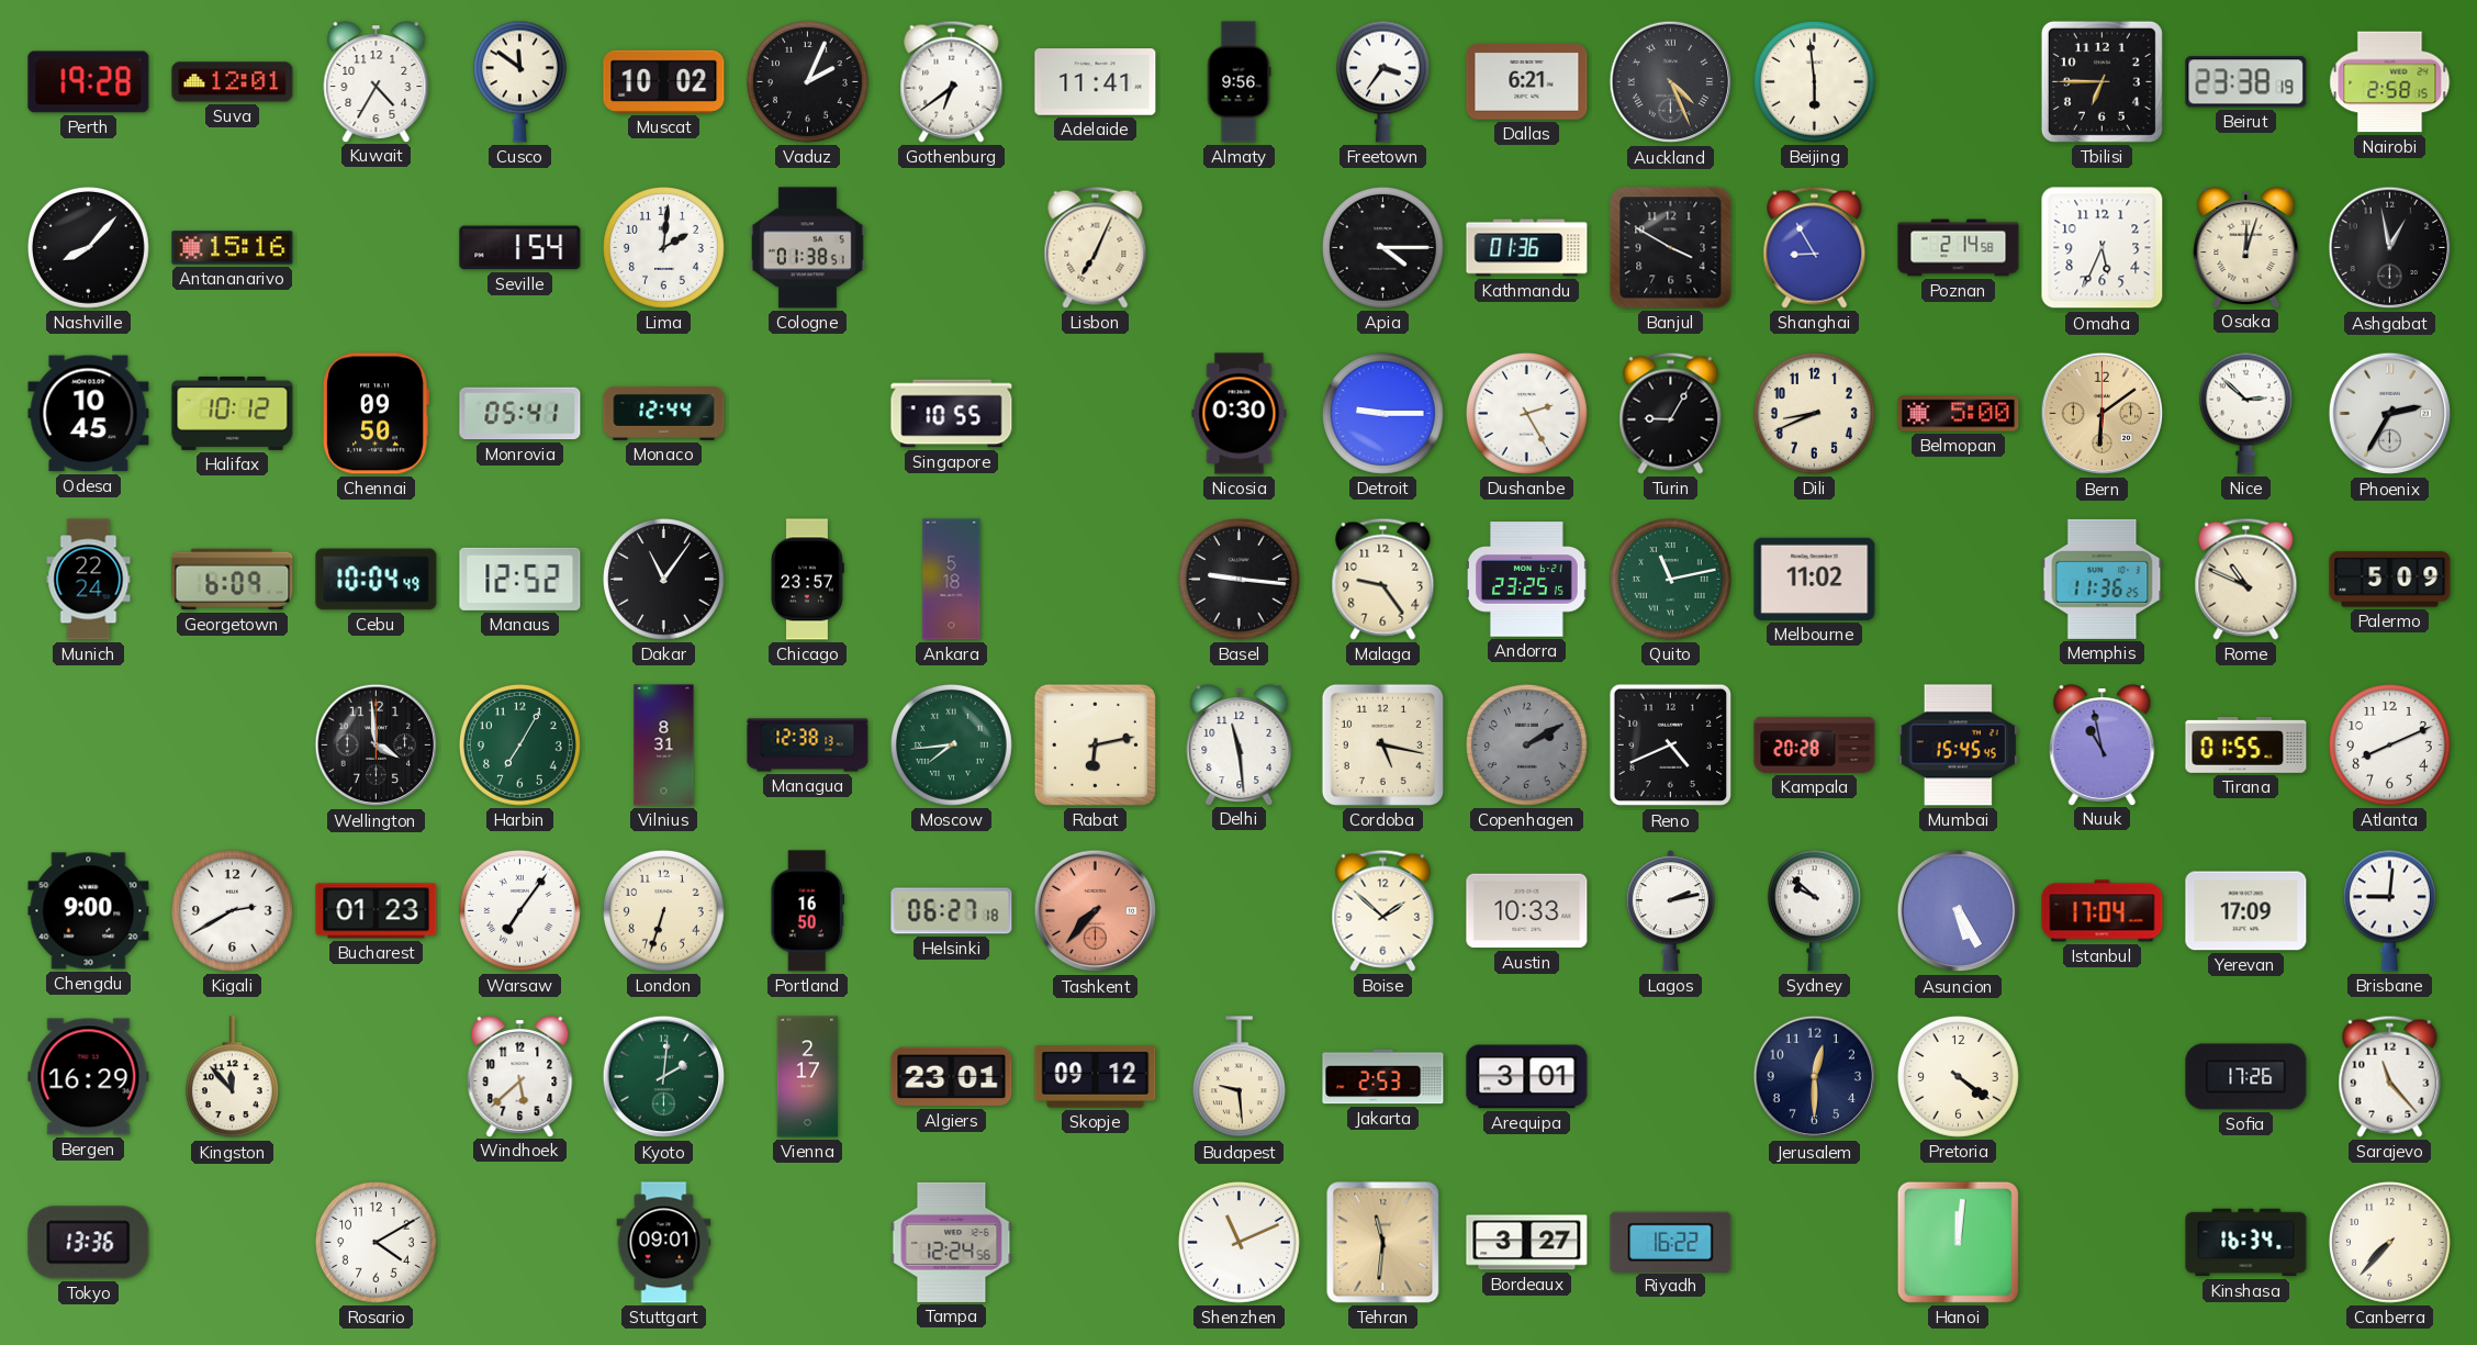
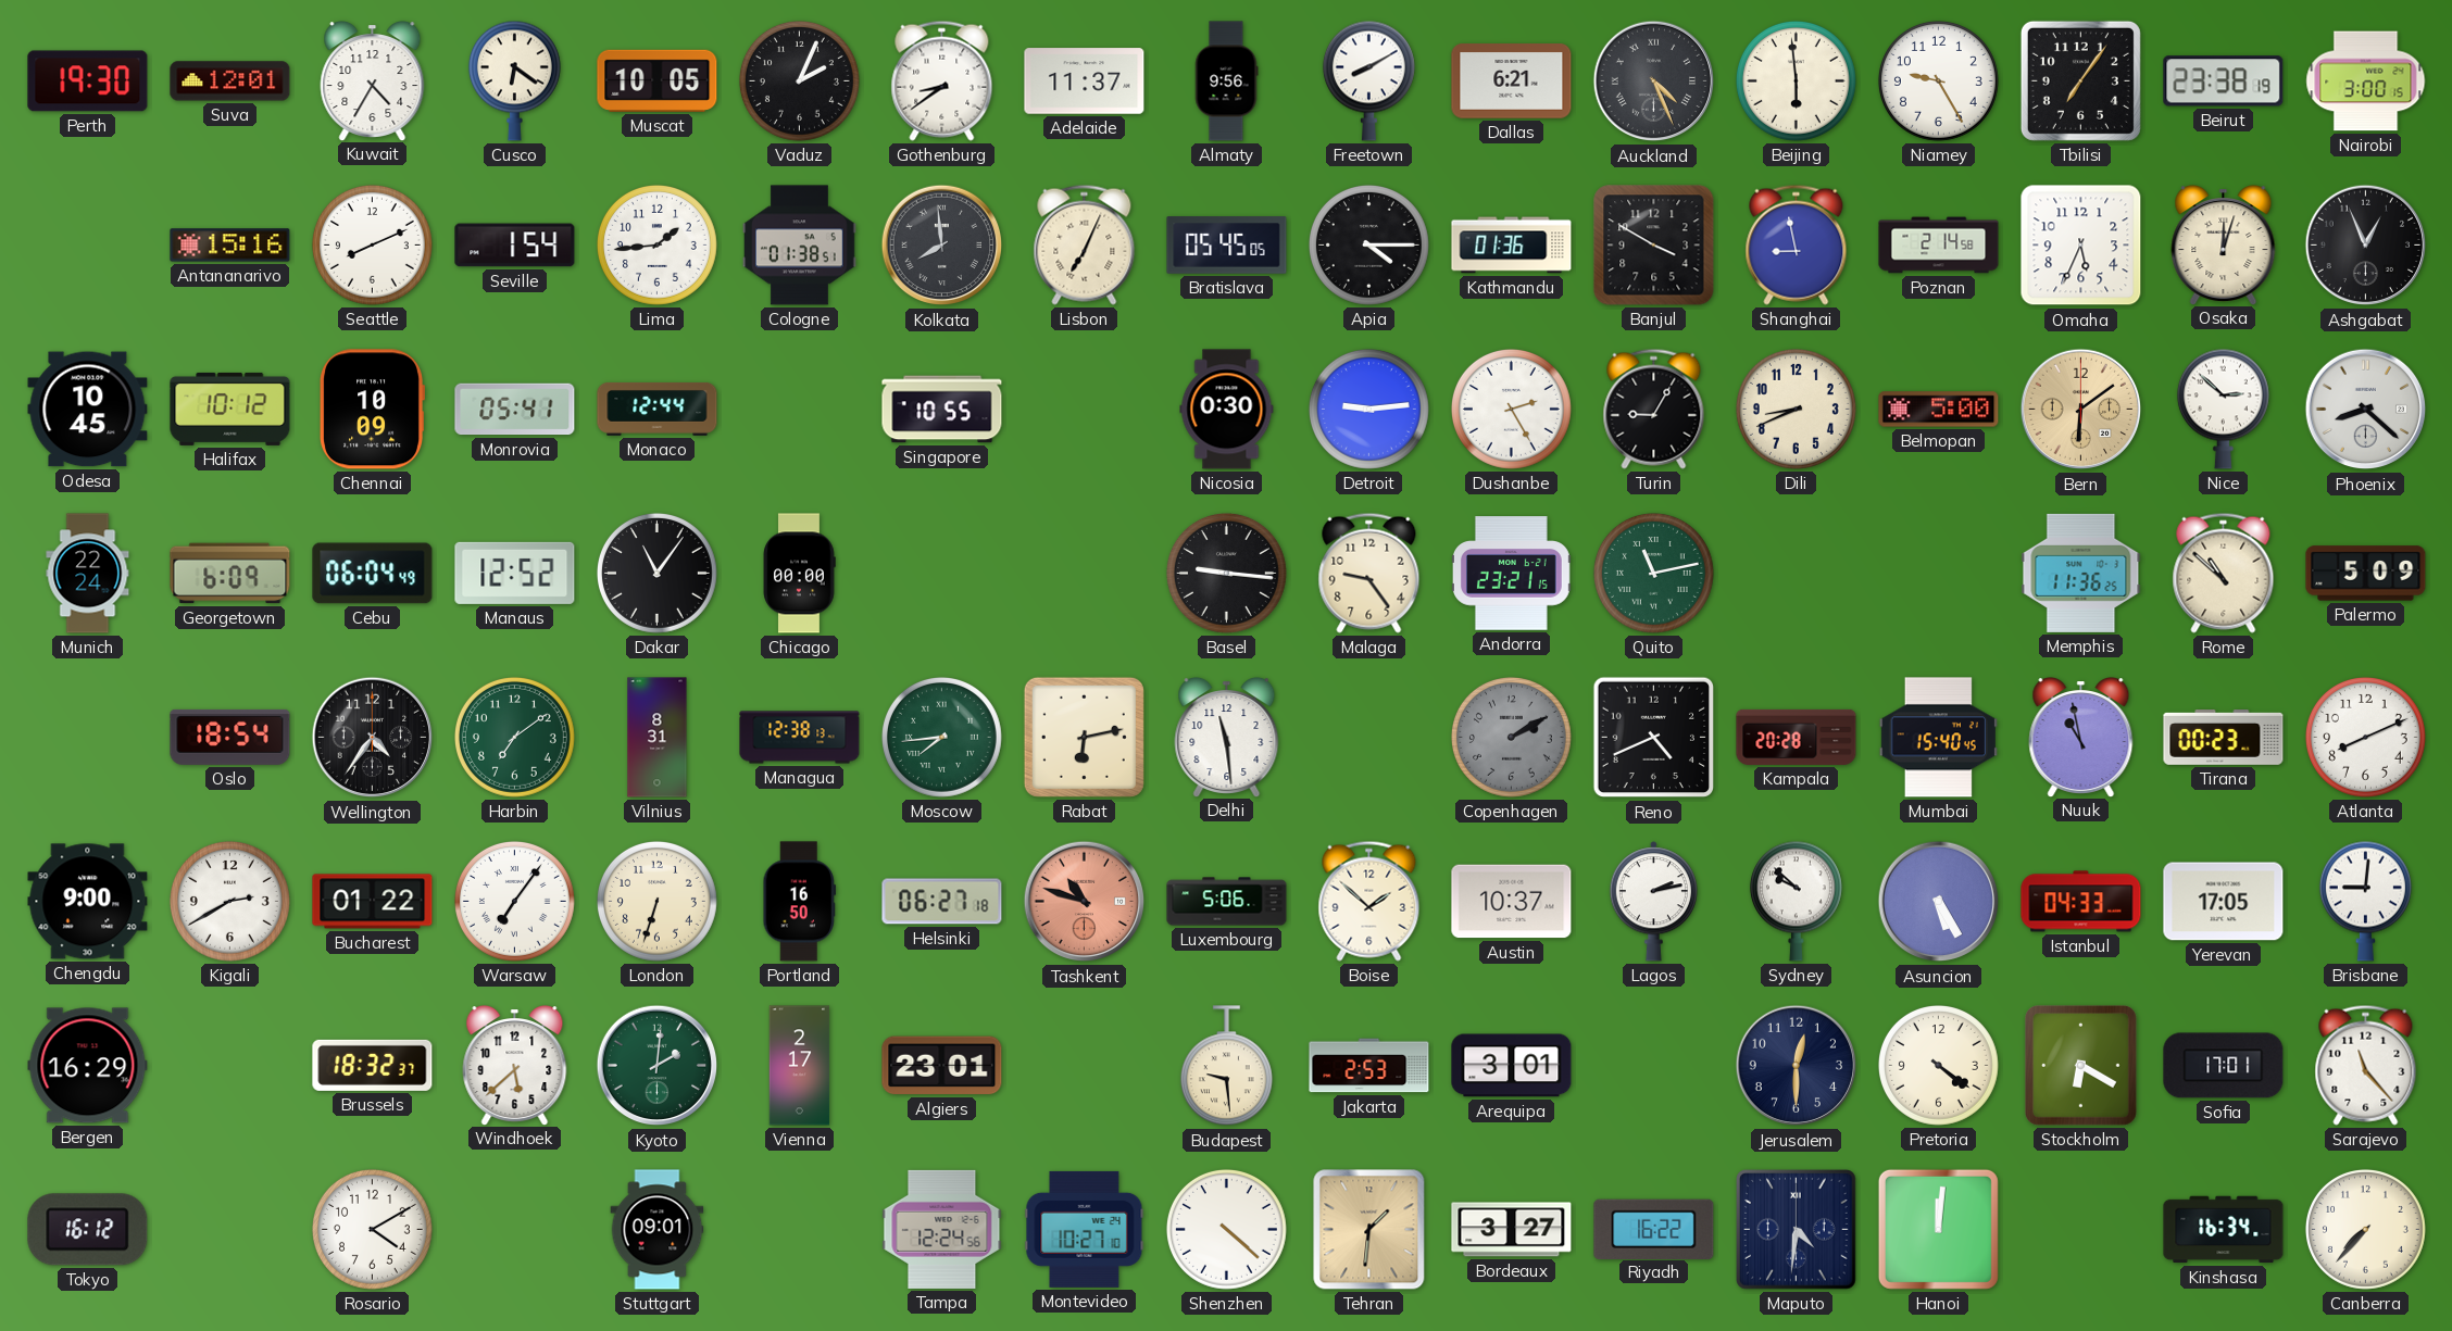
Perth: 19:28 -> 19:30 (88, 81)
Cusco: 11:51 -> 6:21 (514, 80)
Muscat: 10:02 -> 10:05 (658, 80)
Gothenburg: 6:39 -> 8:39 (942, 80)
Adelaide: 11:41 -> 11:37 (1085, 81)
Freetown: 3:36 -> 8:10 (1368, 80)
Niamey: none -> 9:25 (1938, 80)
Tbilisi: 6:45 -> 7:06 (2080, 80)
Nairobi: 2:58 -> 3:00 (2366, 81)
Nashville: 8:07 -> none (88, 247)
Seattle: none -> 8:11 (372, 244)
Lima: 2:01 -> 1:44 (656, 244)
Kolkata: none -> 7:59 (942, 246)
Bratislava: none -> 05:45 (1227, 246)
Shanghai: 8:55 -> 8:58 (1797, 244)
Ashgabat: 12:58 -> 12:56 (2366, 246)
Chennai: 09:50 -> 10:09 (372, 410)
Detroit: 9:15 -> 9:14 (1368, 409)
Phoenix: 2:35 -> 8:22 (2366, 410)
Cebu: 10:04 -> 06:04 (373, 574)
Chicago: 23:57 -> 00:00 (799, 574)
Ankara: 5:18 -> none (952, 580)
Andorra: 23:25 -> 23:21 (1511, 574)
Melbourne: 11:02 -> none (1815, 579)
Rome: 10:49 -> 10:52 (2224, 573)
Oslo: none -> 18:54 (230, 737)
Wellington: 3:59 -> 4:36 (373, 738)
Harbin: 7:05 -> 7:09 (514, 737)
Cordoba: 5:17 -> none (1382, 744)
Mumbai: 15:45 -> 15:40 (1938, 738)
Tirana: 01:55 -> 00:23 (2224, 738)
Bucharest: 01:23 -> 01:22 (373, 902)
Tashkent: 7:37 -> 10:48 (1085, 902)
Luxembourg: none -> 5:06 (1227, 902)
Austin: 10:33 -> 10:37 (1512, 902)
Istanbul: 17:04 -> 04:33 (2081, 902)
Yerevan: 17:09 -> 17:05 (2224, 902)
Kingston: 11:53 -> none (232, 1077)
Brussels: none -> 18:32 (373, 1065)
Skopje: 09:12 -> none (1096, 1077)
Stockholm: none -> 6:20 (2080, 1065)
Sofia: 17:26 -> 17:01 (2224, 1066)
Tokyo: 13:36 -> 16:12 (88, 1230)
Montevideo: none -> 10:27 (1085, 1229)
Shenzhen: 11:11 -> 4:22 (1226, 1229)
Tehran: 11:31 -> 1:31 (1369, 1230)
Maputo: none -> 4:31 (1797, 1230)
